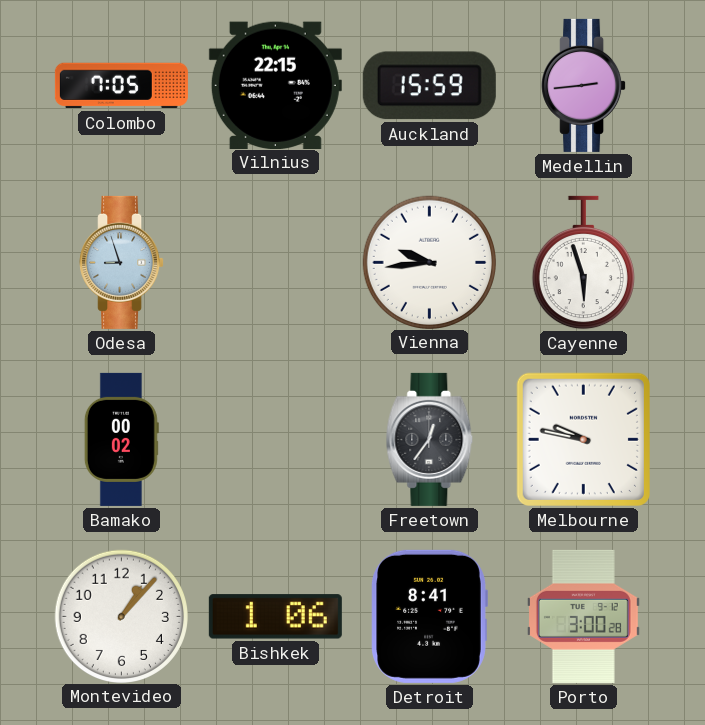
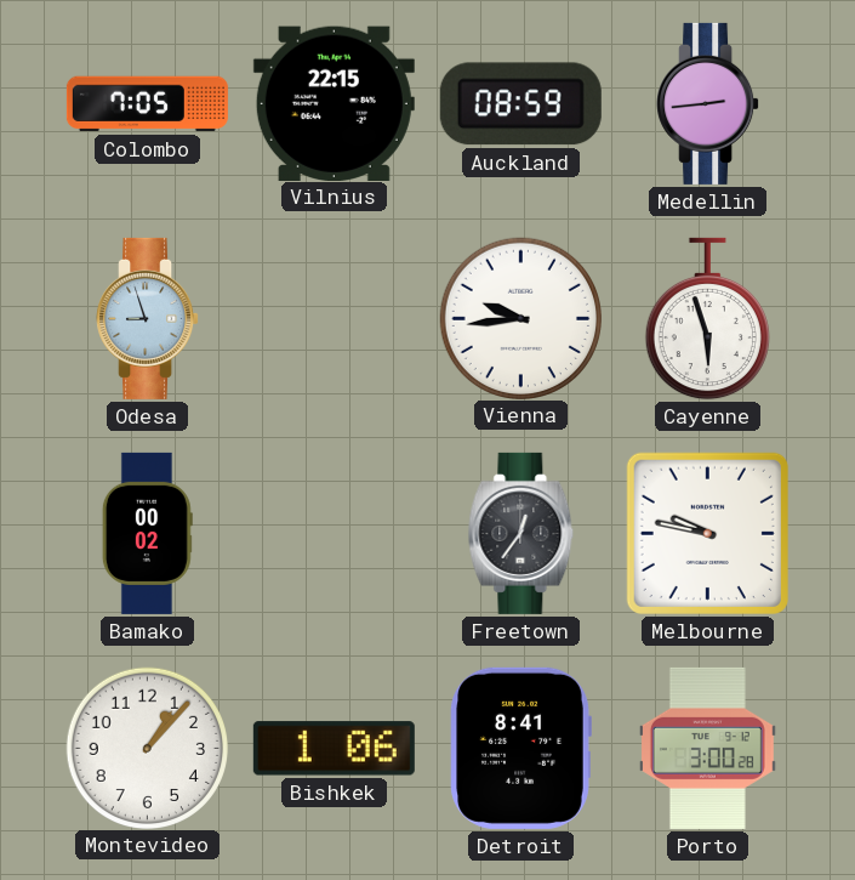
Auckland: 15:59 -> 08:59 (520, 104)
